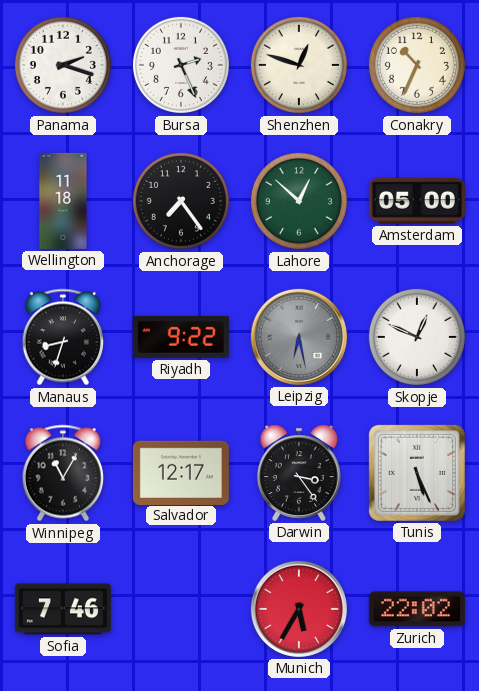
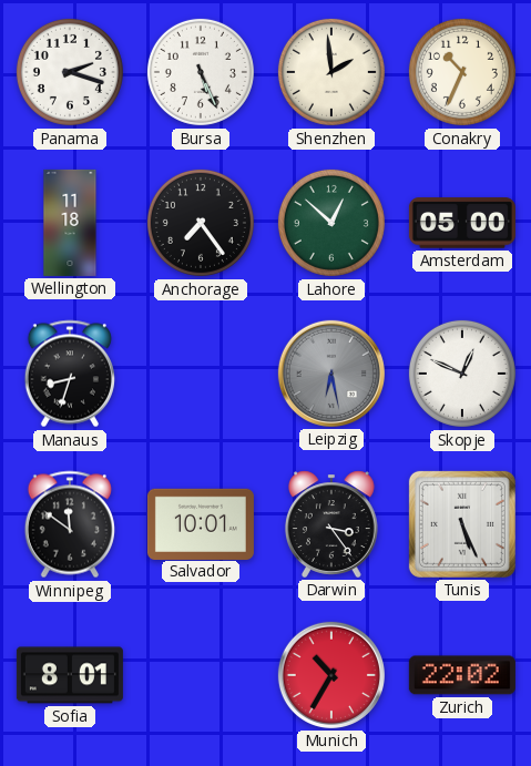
Bursa: 2:26 -> 5:26 (201, 72)
Shenzhen: 12:48 -> 1:59 (331, 72)
Riyadh: 9:22 -> none (181, 337)
Winnipeg: 11:05 -> 11:51 (70, 524)
Salvador: 12:17 -> 10:01 (201, 523)
Sofia: 7:46 -> 8:01 (70, 675)
Munich: 5:35 -> 10:35 (331, 675)
